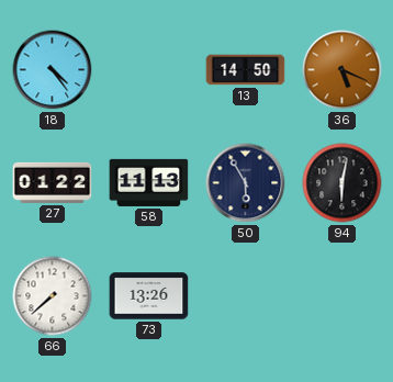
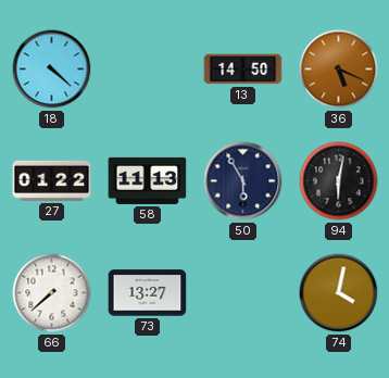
18: 4:24 -> 4:22 (52, 70)
73: 13:26 -> 13:27 (148, 293)
74: none -> 4:02 (339, 293)
